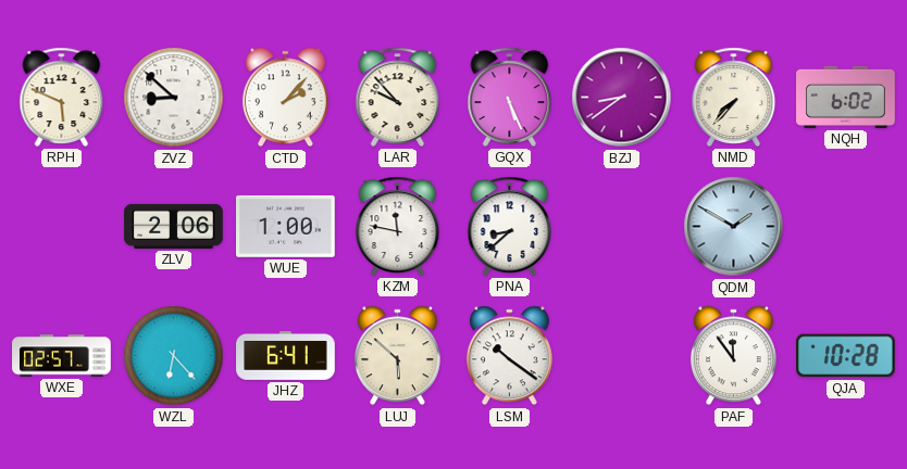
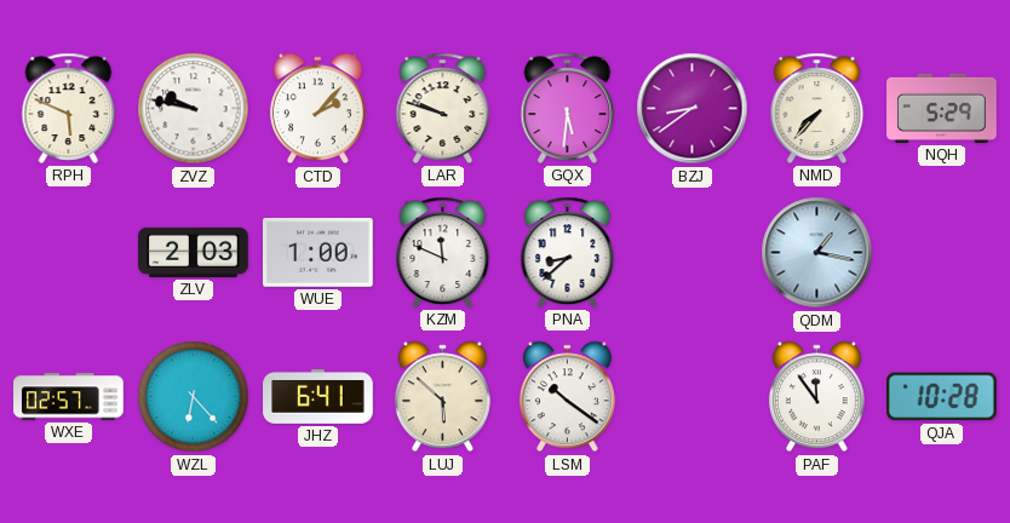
ZVZ: 8:52 -> 9:47 (194, 109)
LAR: 9:53 -> 9:48 (443, 108)
GQX: 5:26 -> 5:31 (568, 108)
NQH: 6:02 -> 5:29 (942, 108)
ZLV: 2:06 -> 2:03 (194, 252)
KZM: 11:47 -> 11:49 (443, 252)
QDM: 1:50 -> 1:17 (817, 253)
